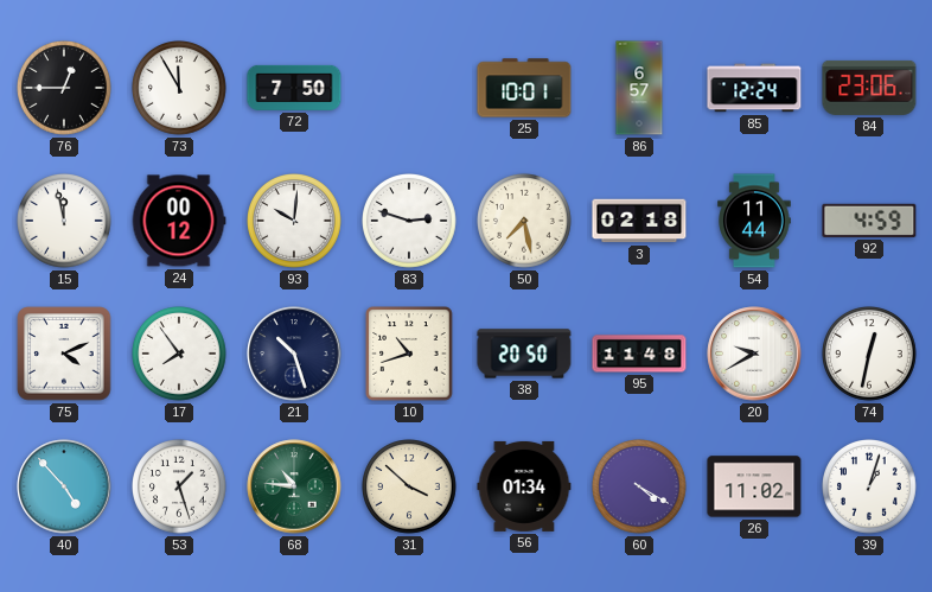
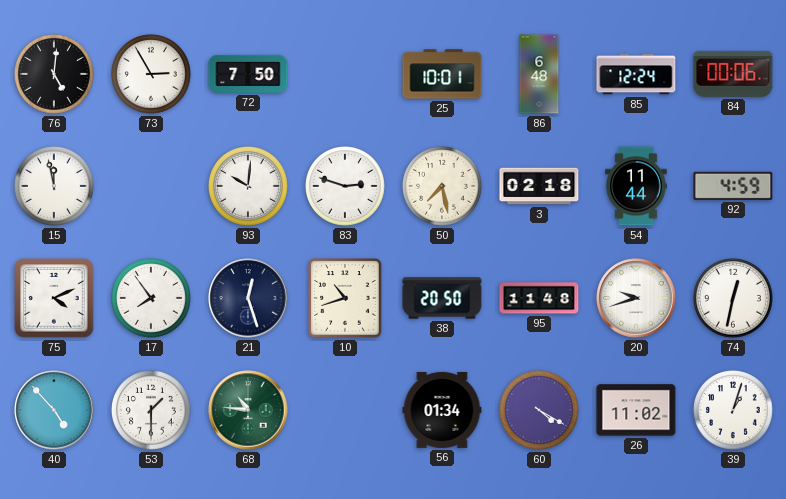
76: 12:45 -> 5:01 (55, 75)
73: 11:55 -> 2:55 (152, 75)
86: 6:57 -> 6:48 (539, 74)
84: 23:06 -> 00:06 (733, 74)
24: 00:12 -> none (179, 221)
21: 10:27 -> 12:27 (248, 298)
20: 9:40 -> 9:42 (636, 298)
53: 1:27 -> 1:30 (152, 411)
31: 3:52 -> none (410, 488)
